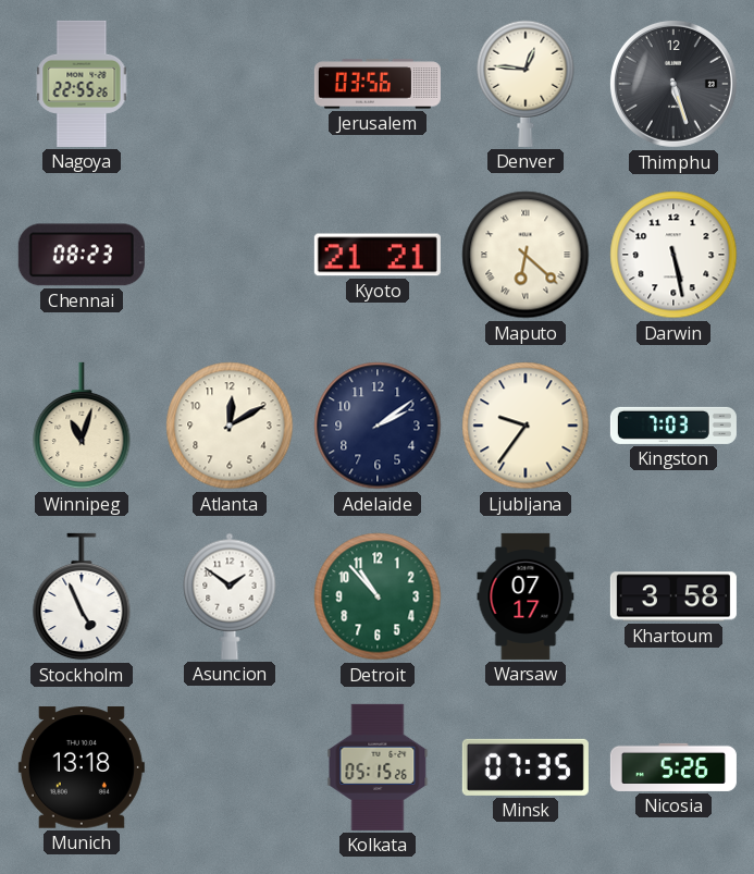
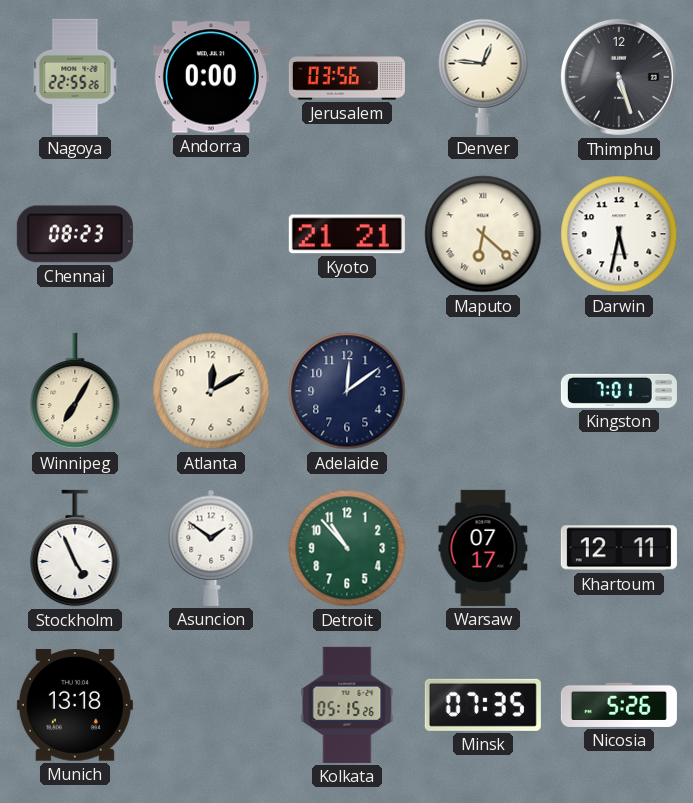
Andorra: none -> 0:00 (211, 77)
Darwin: 5:28 -> 5:32 (619, 234)
Winnipeg: 11:03 -> 7:05 (75, 391)
Adelaide: 2:09 -> 12:09 (347, 391)
Ljubljana: 9:36 -> none (526, 426)
Kingston: 7:03 -> 7:01 (619, 391)
Khartoum: 3:58 -> 12:11 (619, 548)
